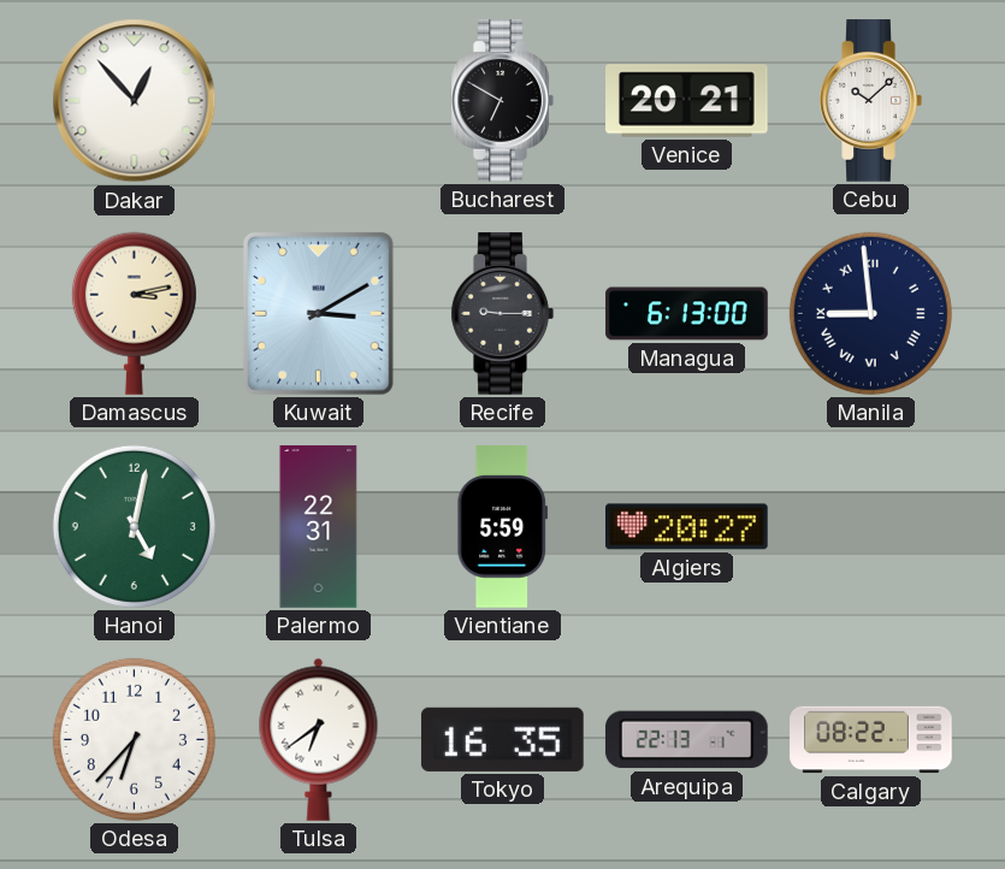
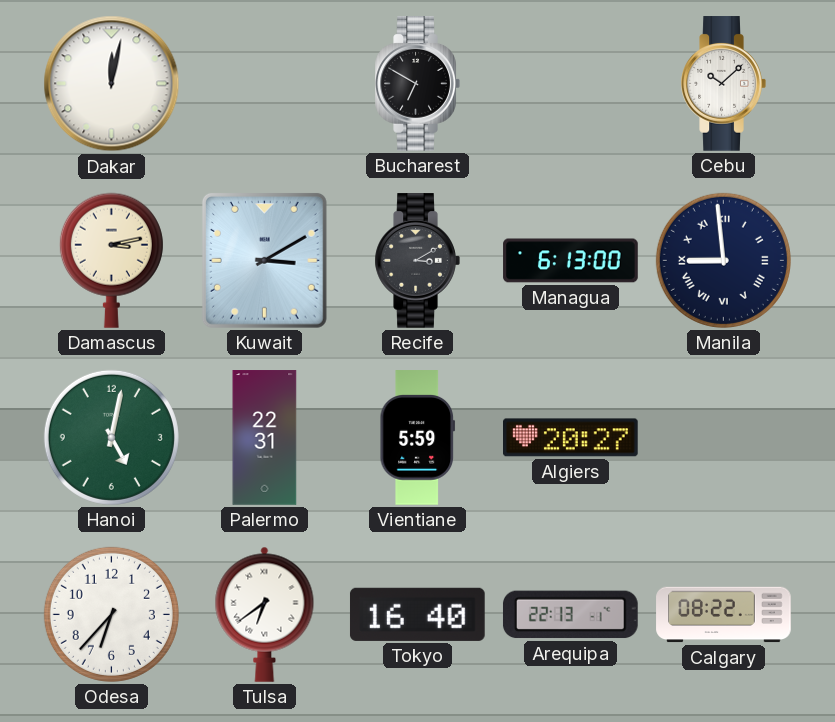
Dakar: 12:53 -> 12:02 (112, 84)
Venice: 20:21 -> none (687, 101)
Recife: 9:15 -> 3:10 (417, 261)
Tokyo: 16:35 -> 16:40 (418, 614)
